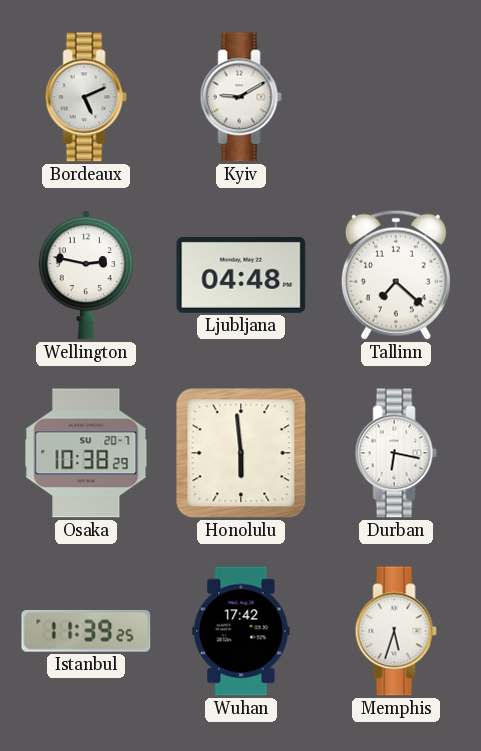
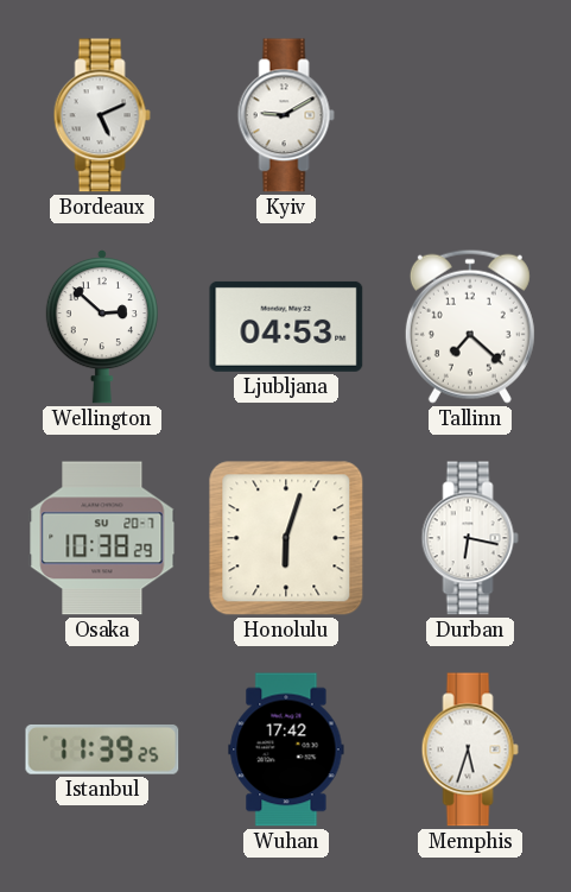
Wellington: 2:47 -> 2:52 (102, 328)
Ljubljana: 04:48 -> 04:53 (286, 327)
Honolulu: 5:59 -> 6:03 (286, 538)
